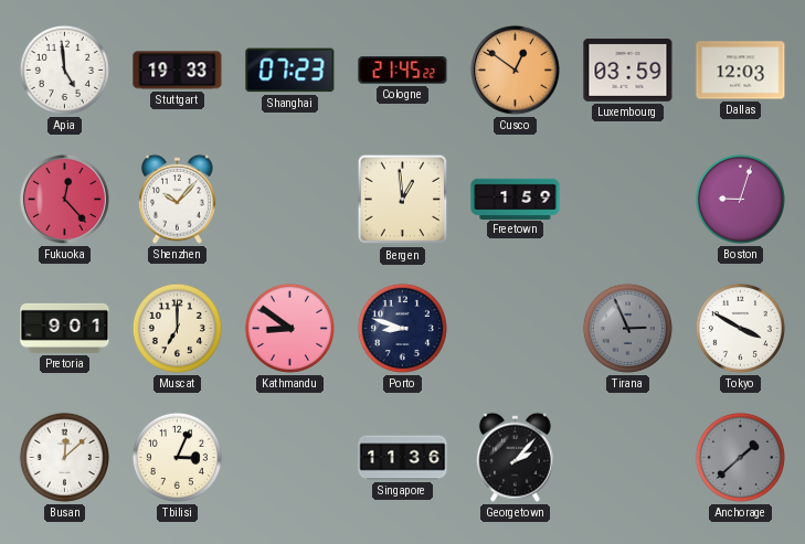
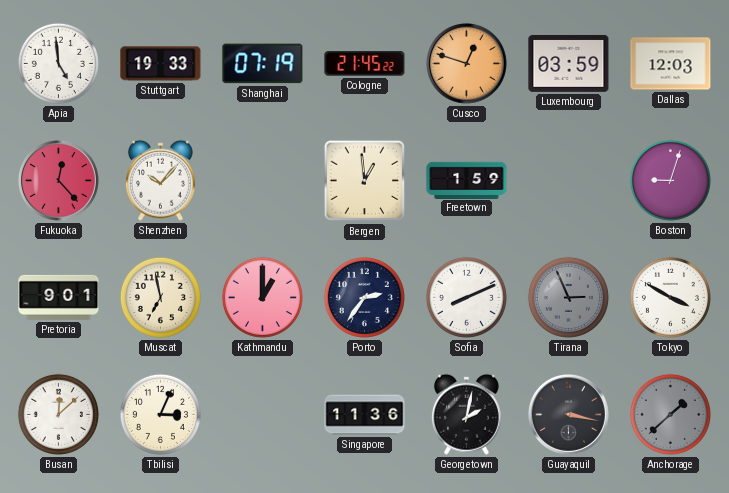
Shanghai: 07:23 -> 07:19 (263, 64)
Cusco: 12:51 -> 12:48 (466, 63)
Muscat: 7:00 -> 6:58 (160, 297)
Kathmandu: 8:51 -> 1:00 (262, 297)
Porto: 8:48 -> 2:36 (364, 297)
Sofia: none -> 8:11 (466, 297)
Georgetown: 2:07 -> 2:02 (466, 414)
Guayaquil: none -> 3:17 (568, 414)
